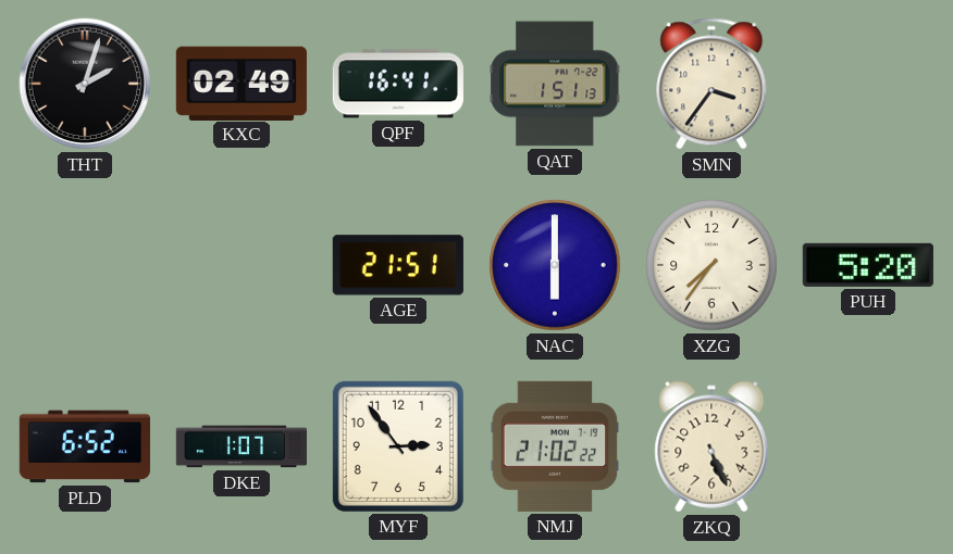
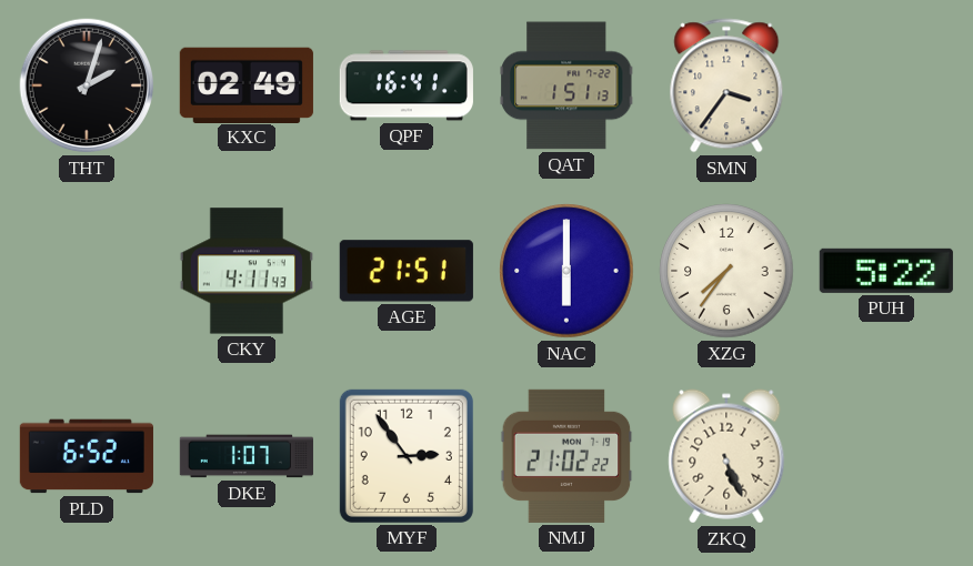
CKY: none -> 4:11 (247, 271)
PUH: 5:20 -> 5:22 (886, 271)
